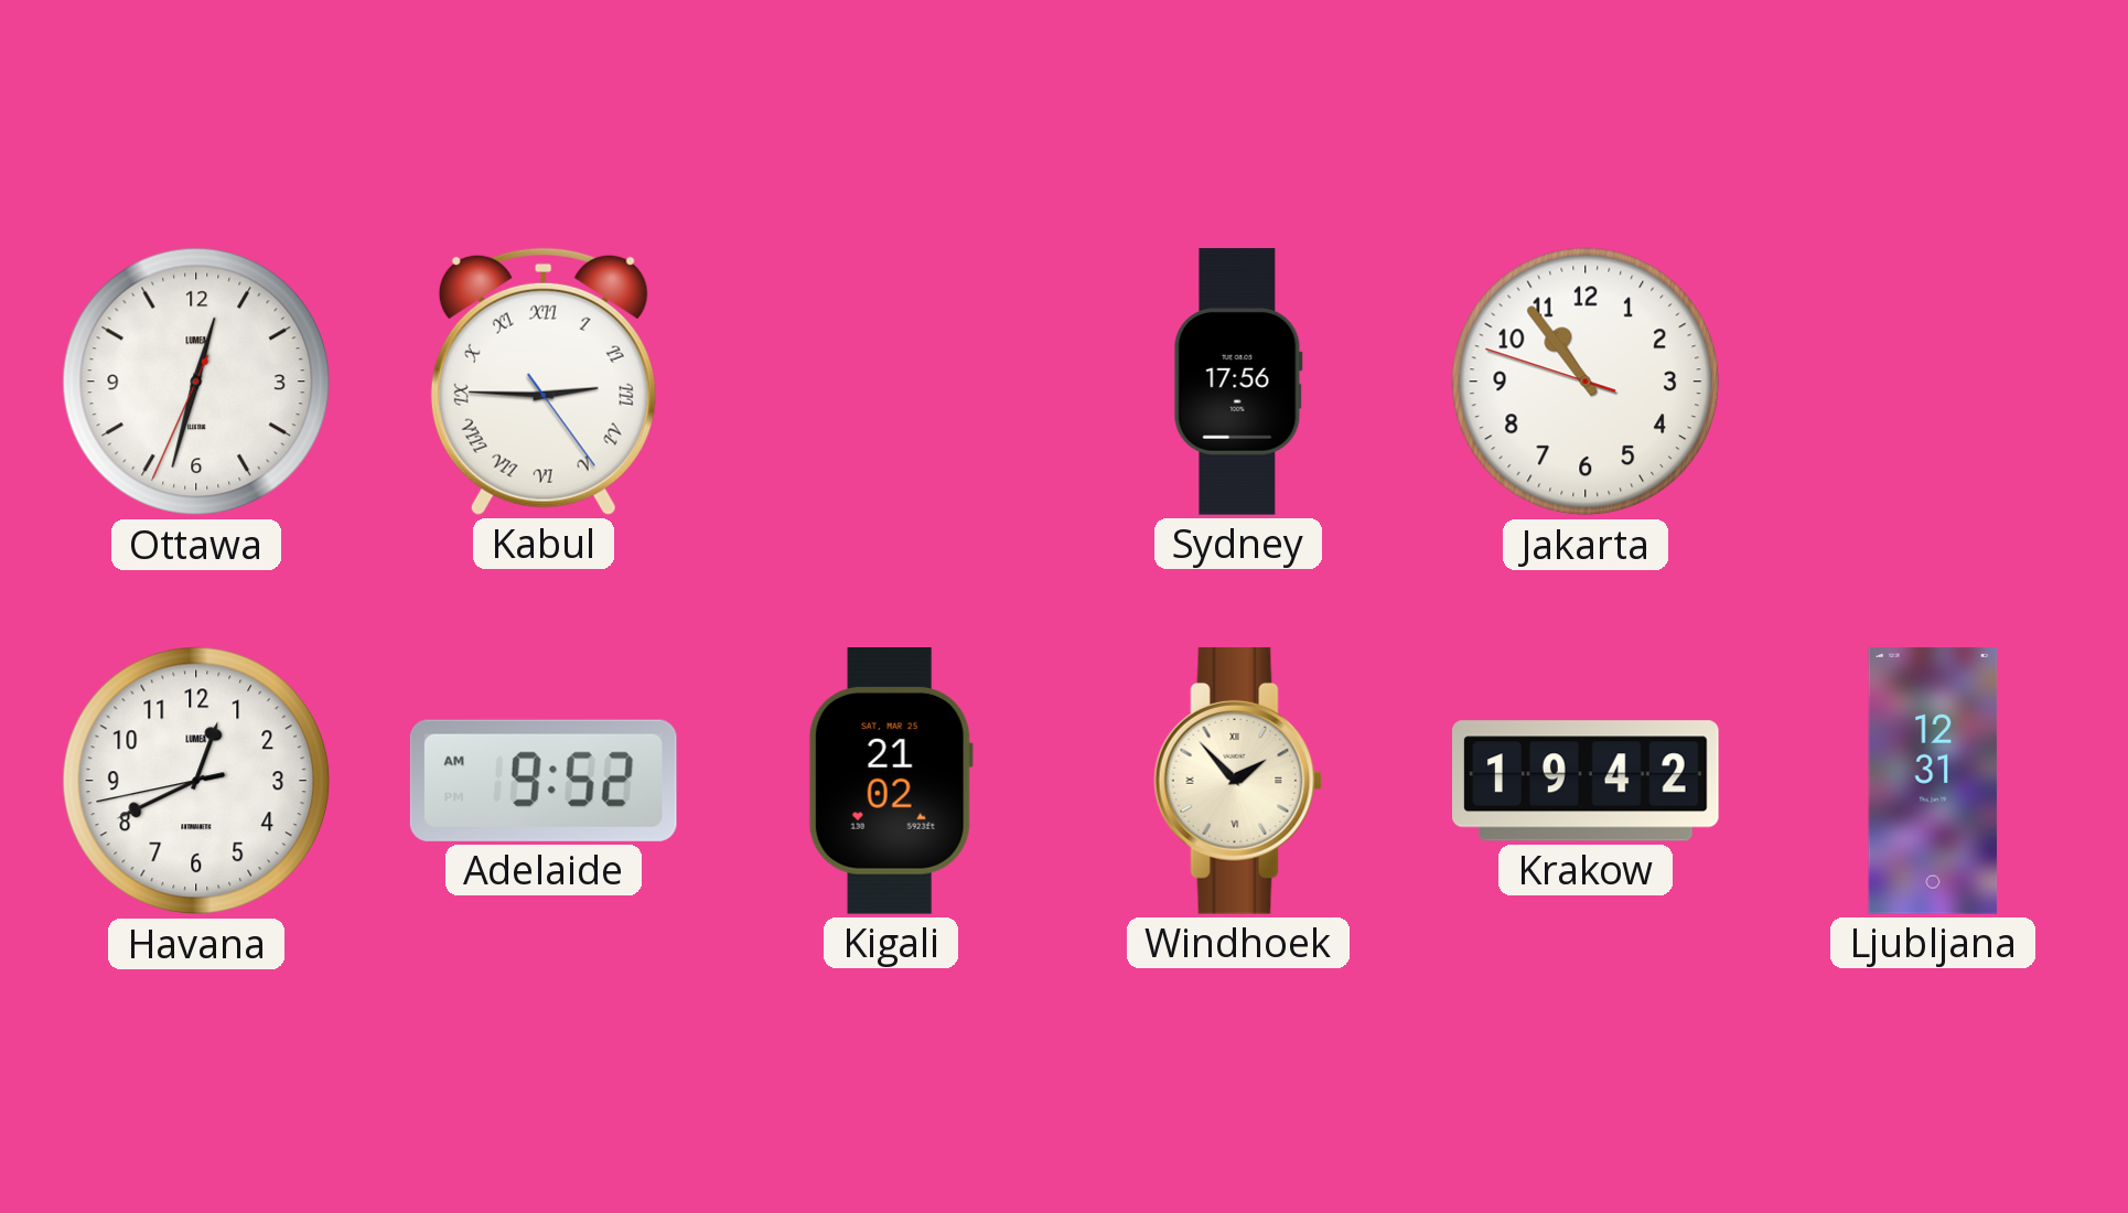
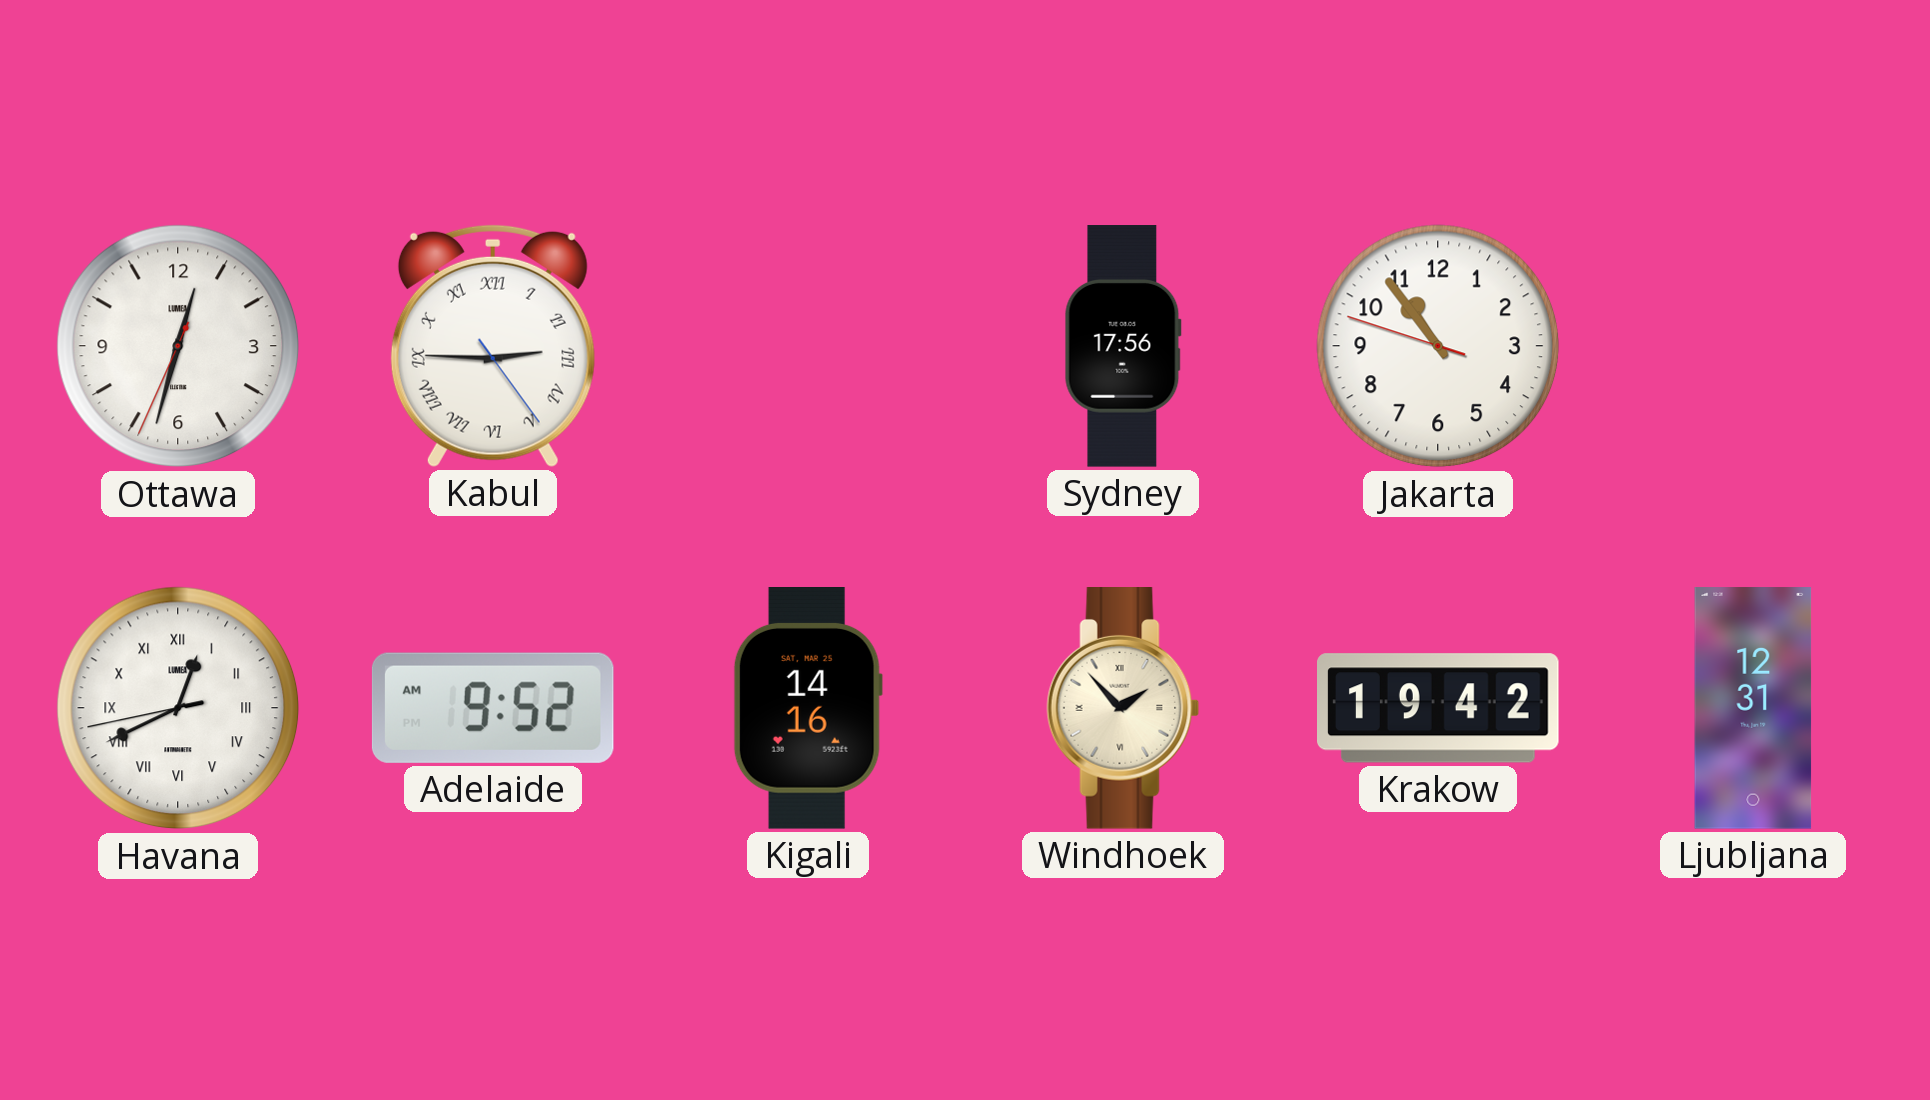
Havana numerals: Arabic -> Roman (178, 708)
Kigali: 21:02 -> 14:16 (808, 709)
